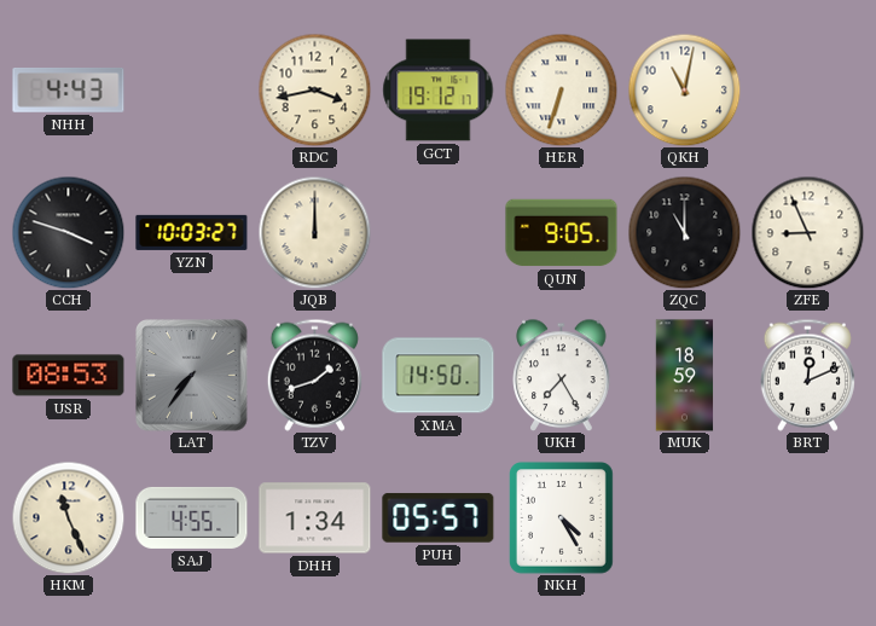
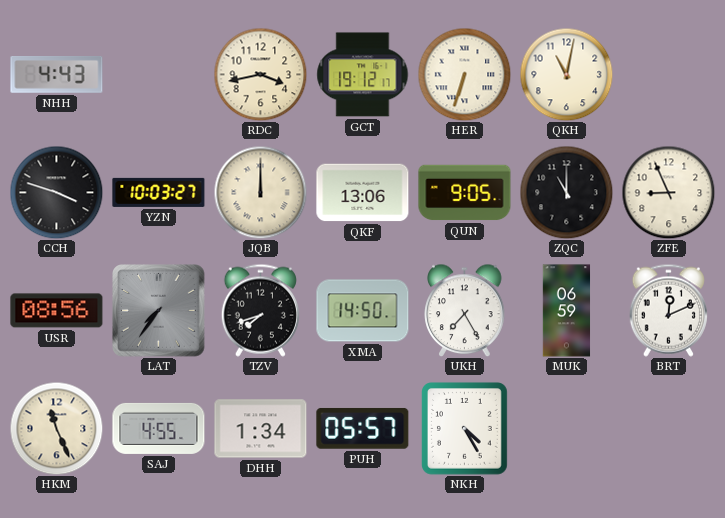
QKF: none -> 13:06 (363, 193)
USR: 08:53 -> 08:56 (57, 311)
TZV: 1:42 -> 7:42 (260, 310)
MUK: 18:59 -> 06:59 (567, 311)
